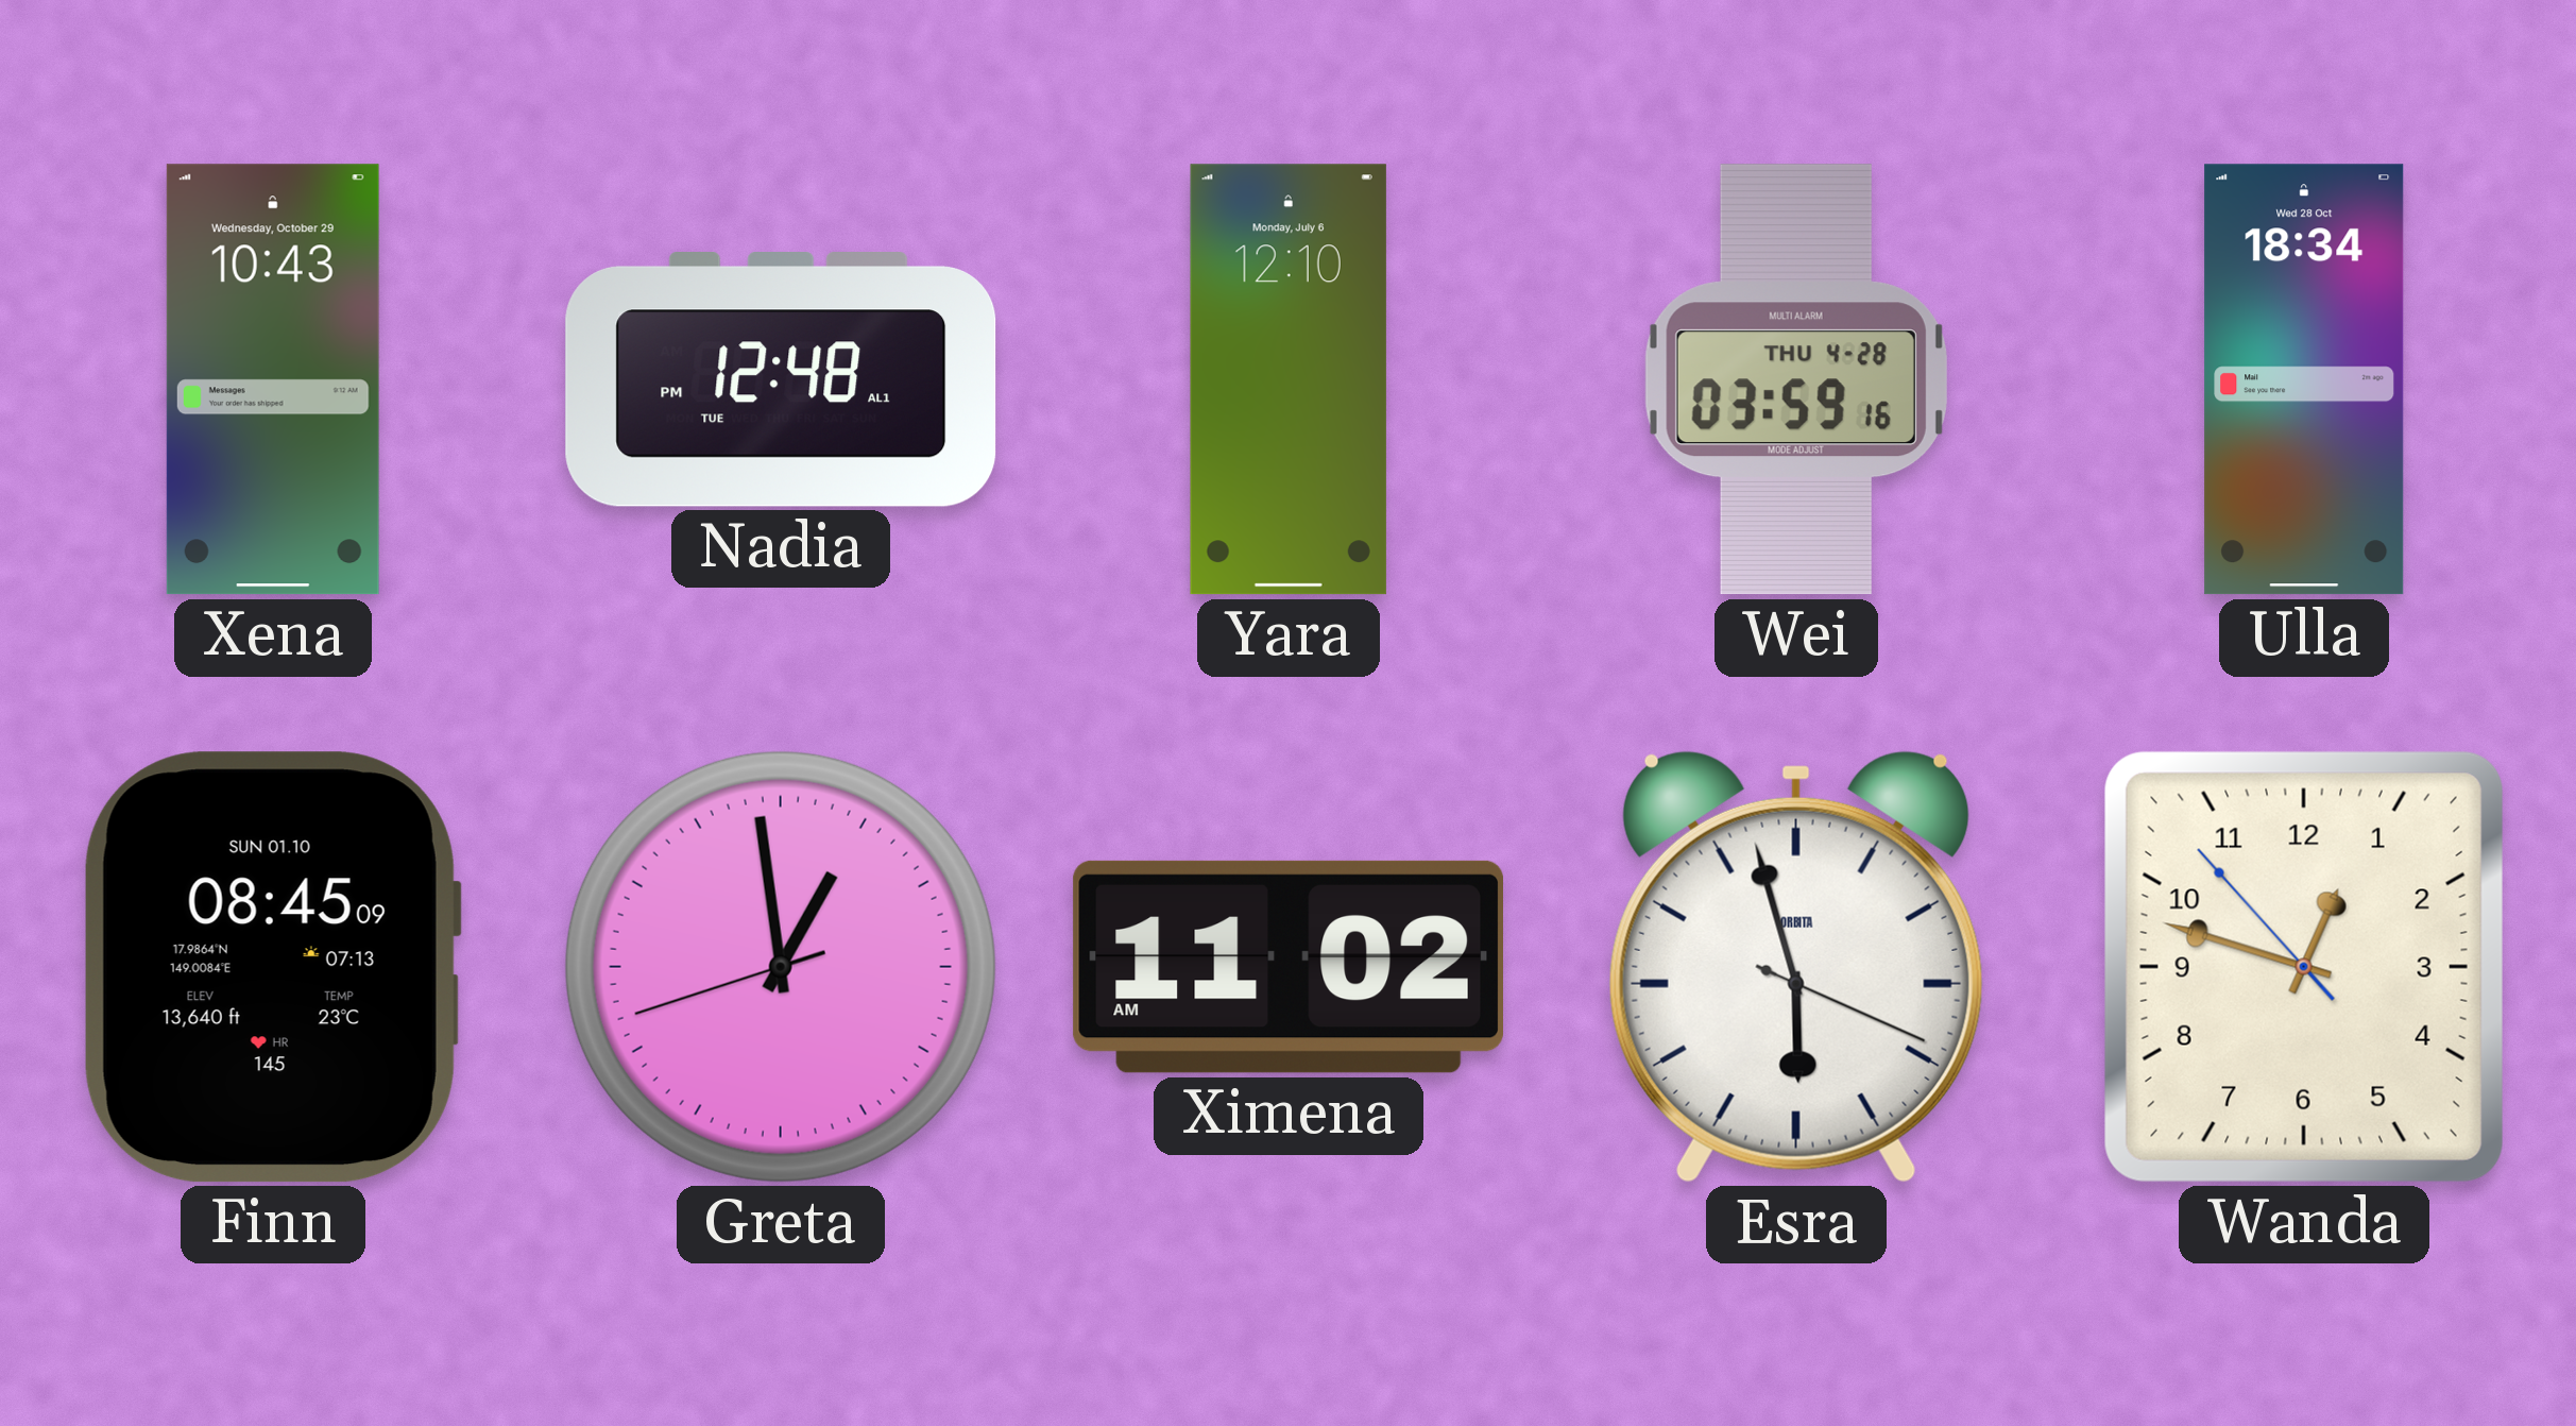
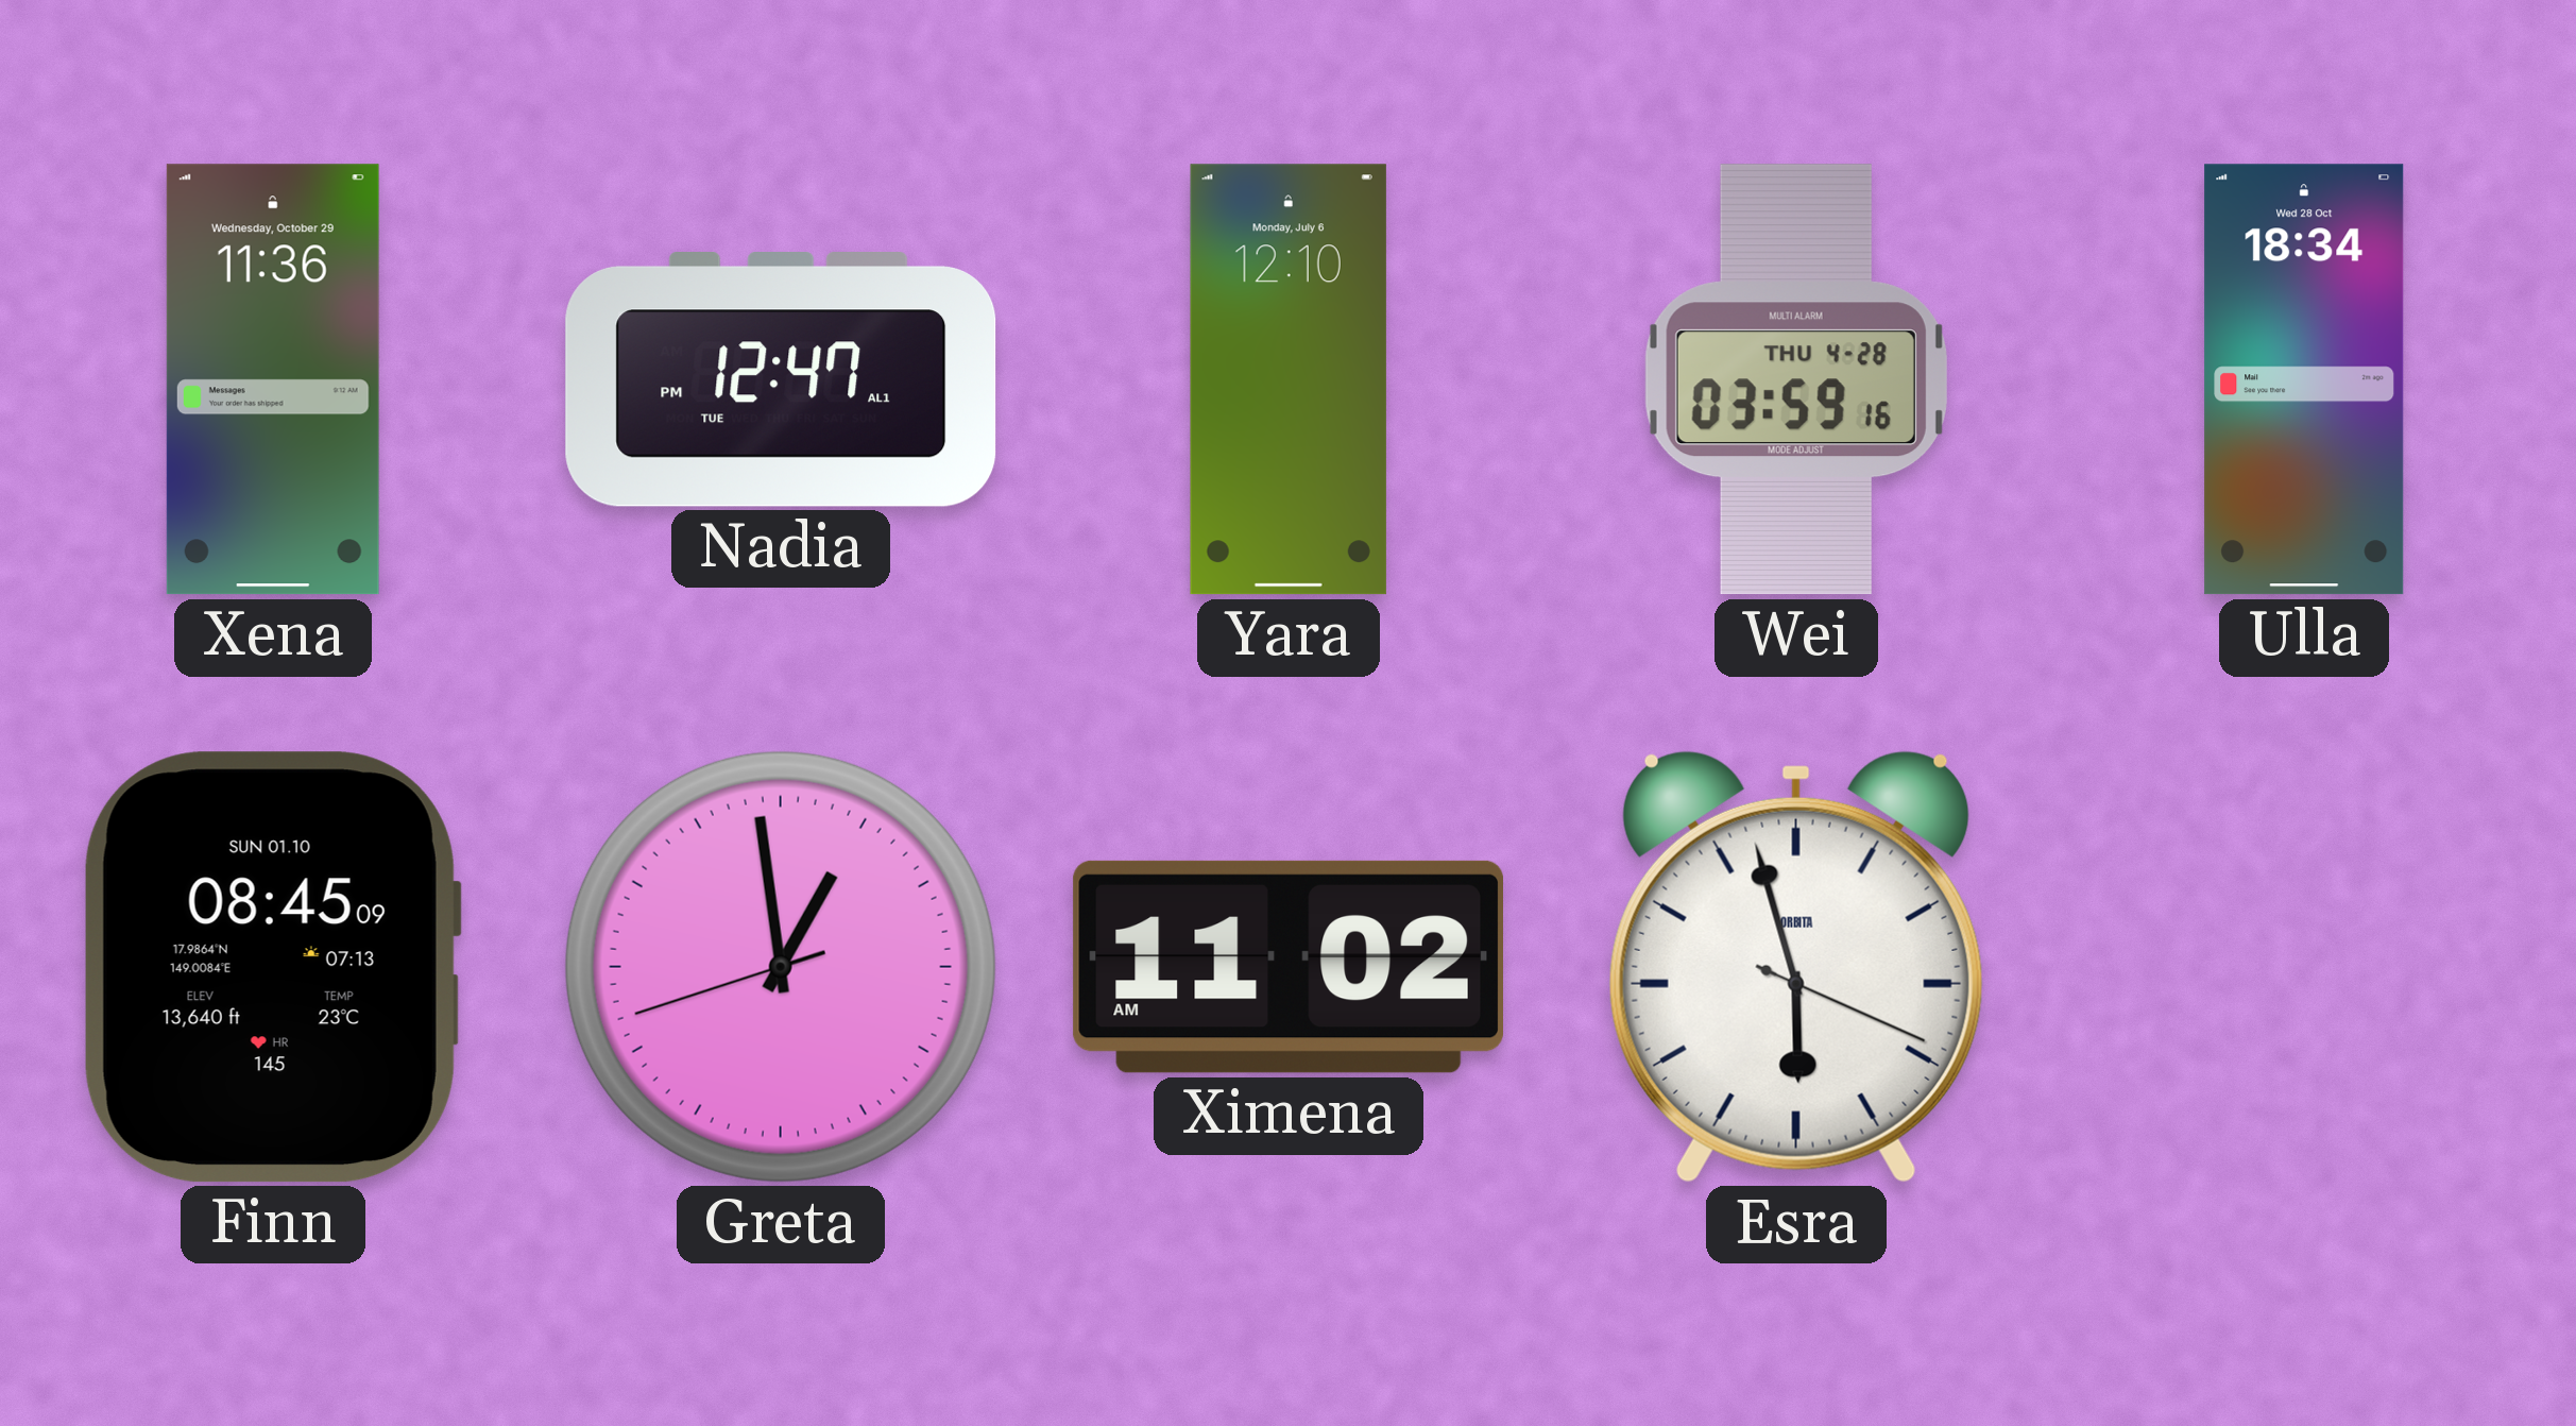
Xena: 10:43 -> 11:36 (273, 379)
Nadia: 12:48 -> 12:47 (781, 380)
Wanda: 12:47 -> none (2304, 967)
